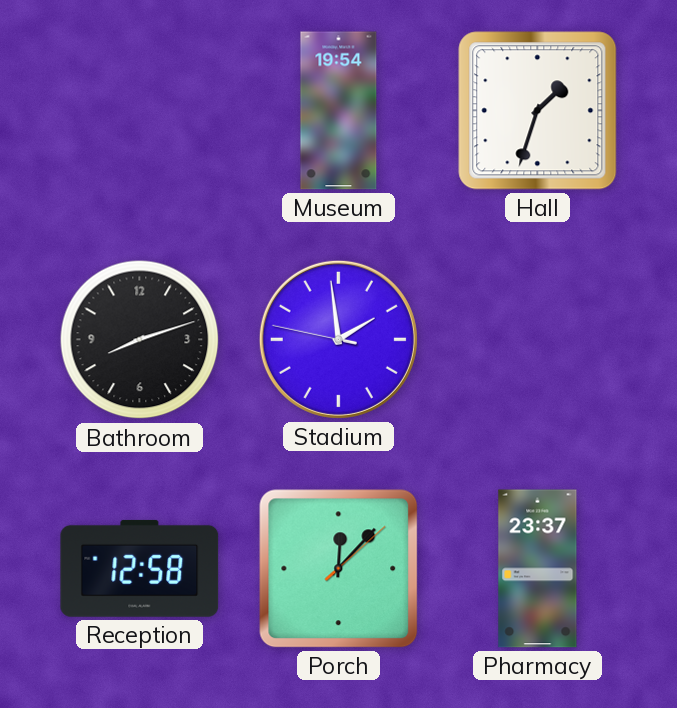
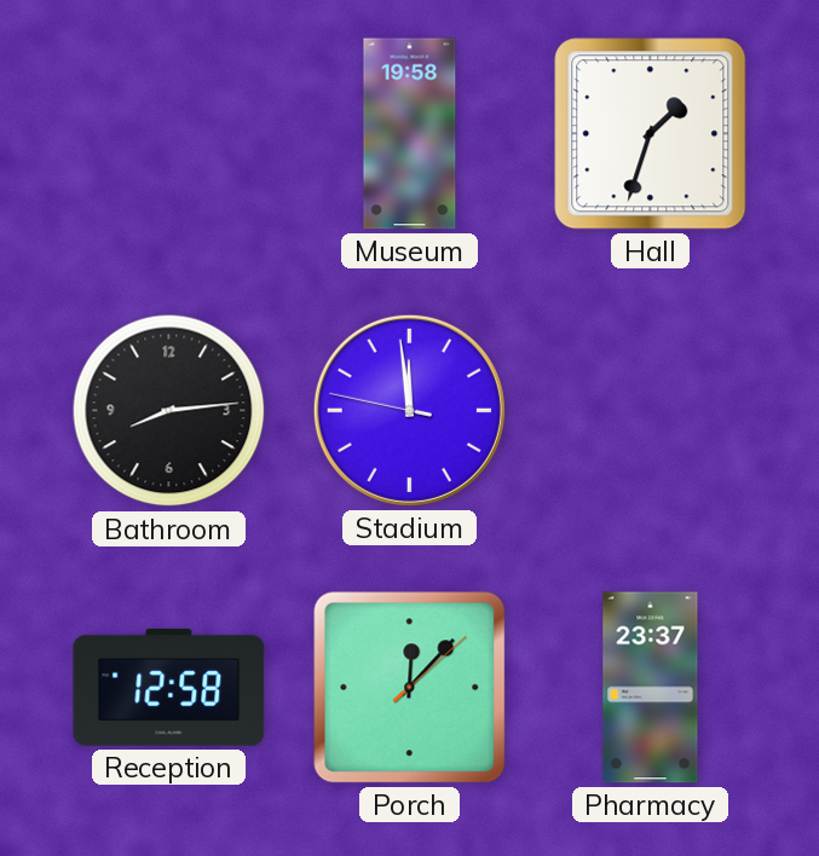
Museum: 19:54 -> 19:58 (410, 134)
Bathroom: 8:12 -> 8:14 (169, 411)
Stadium: 1:58 -> 11:58 (409, 410)
